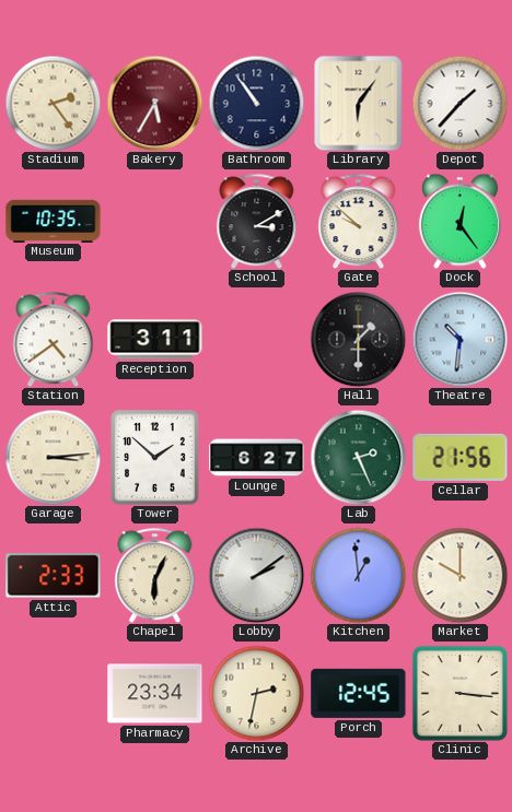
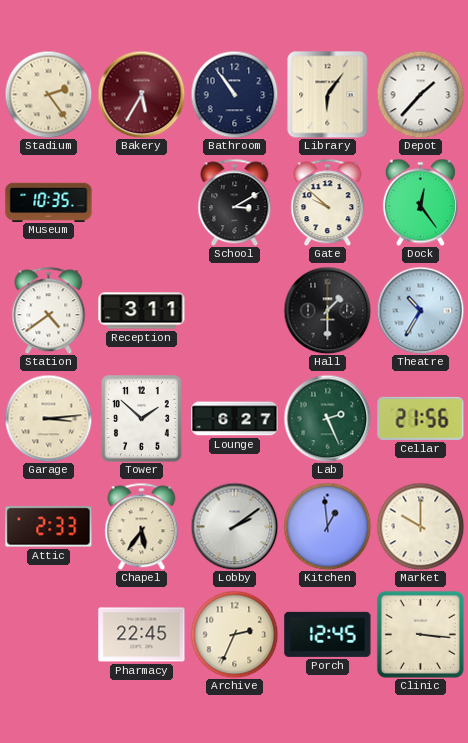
Theatre: 10:31 -> 10:35 (420, 310)
Chapel: 6:04 -> 5:36 (142, 526)
Pharmacy: 23:34 -> 22:45 (142, 635)
Archive: 2:32 -> 2:34 (234, 634)
